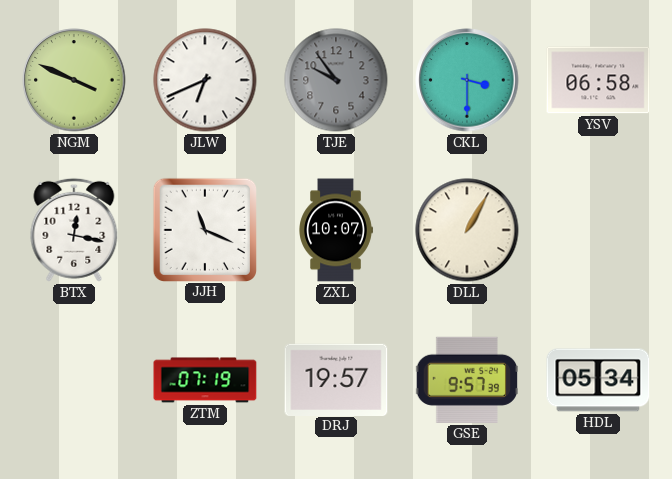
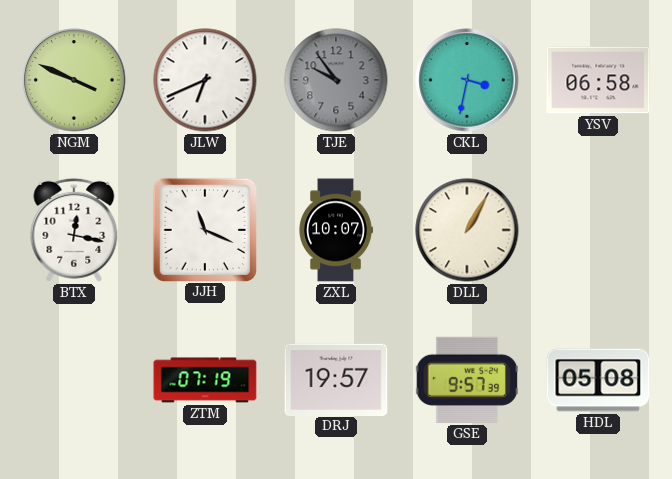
CKL: 3:30 -> 3:32 (467, 80)
HDL: 05:34 -> 05:08 (598, 380)
